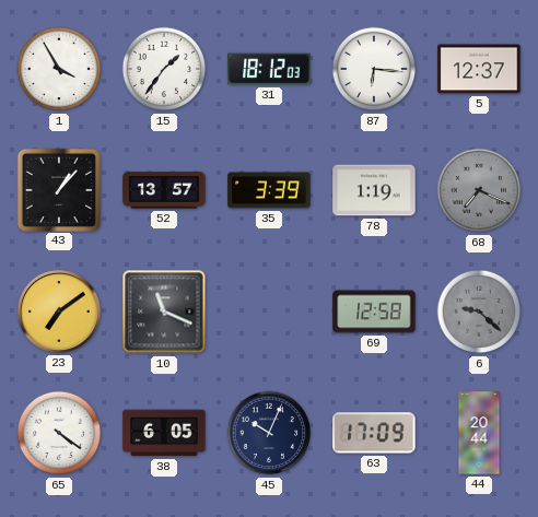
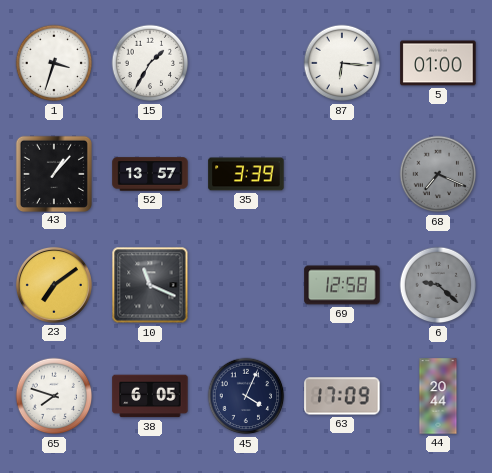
1: 3:55 -> 3:33 (54, 63)
15: 1:36 -> 1:35 (150, 63)
31: 18:12 -> none (269, 69)
5: 12:37 -> 01:00 (438, 63)
78: 1:19 -> none (374, 190)
65: 4:21 -> 7:48 (54, 396)
45: 10:04 -> 4:04 (246, 396)
